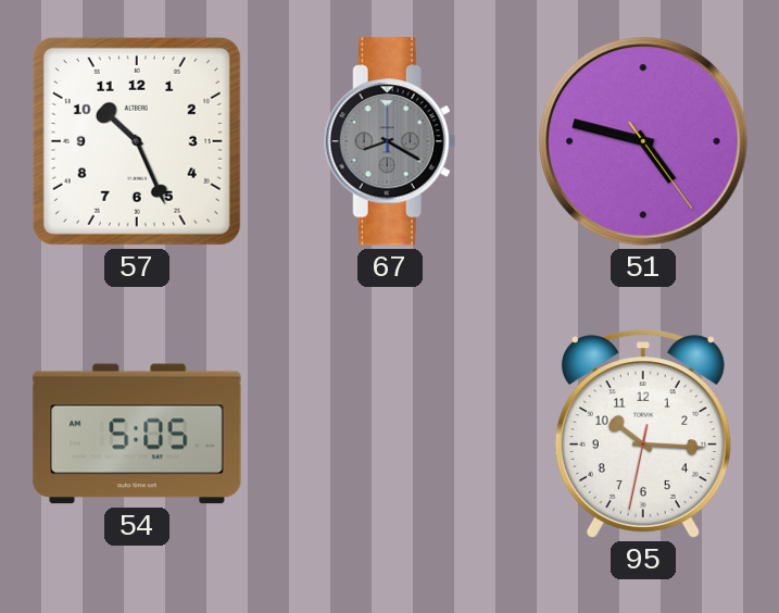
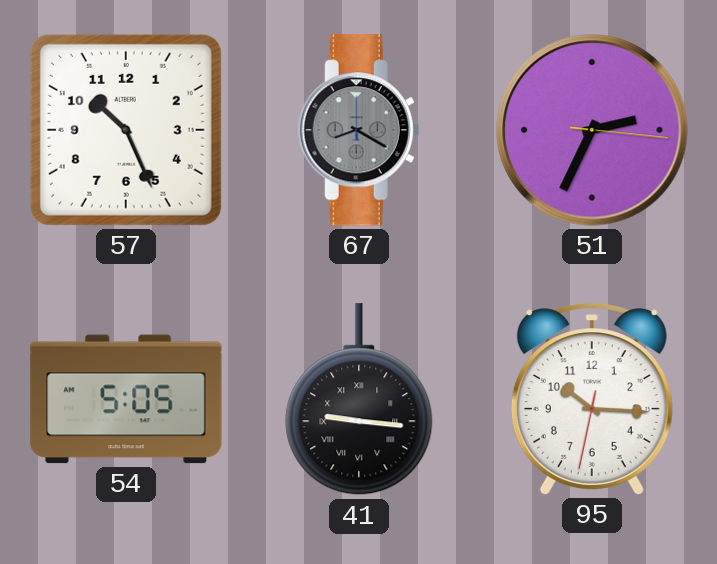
51: 4:47 -> 2:34 (592, 130)
41: none -> 9:16 (359, 400)
